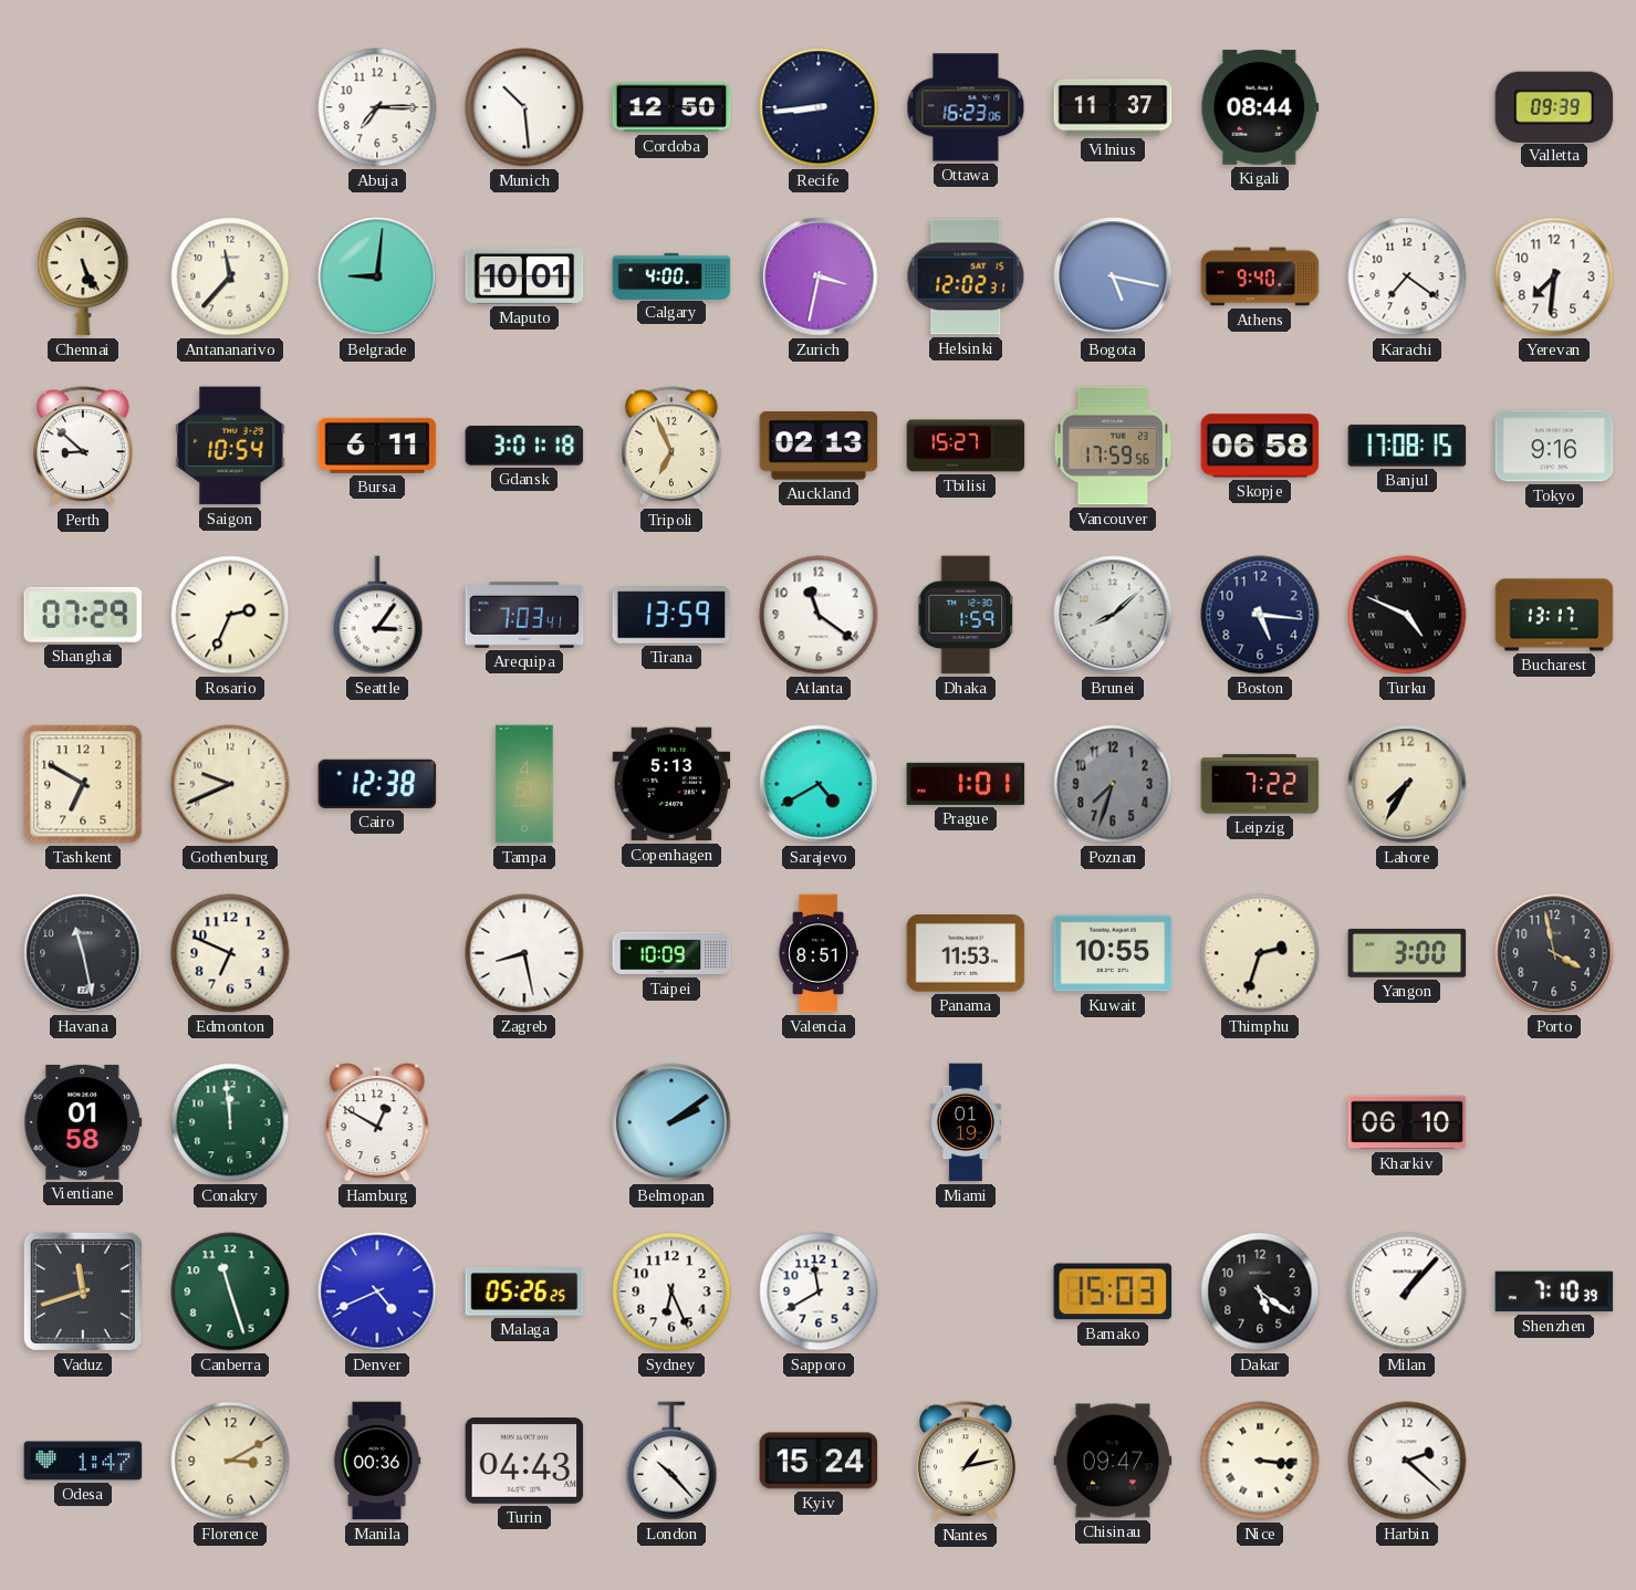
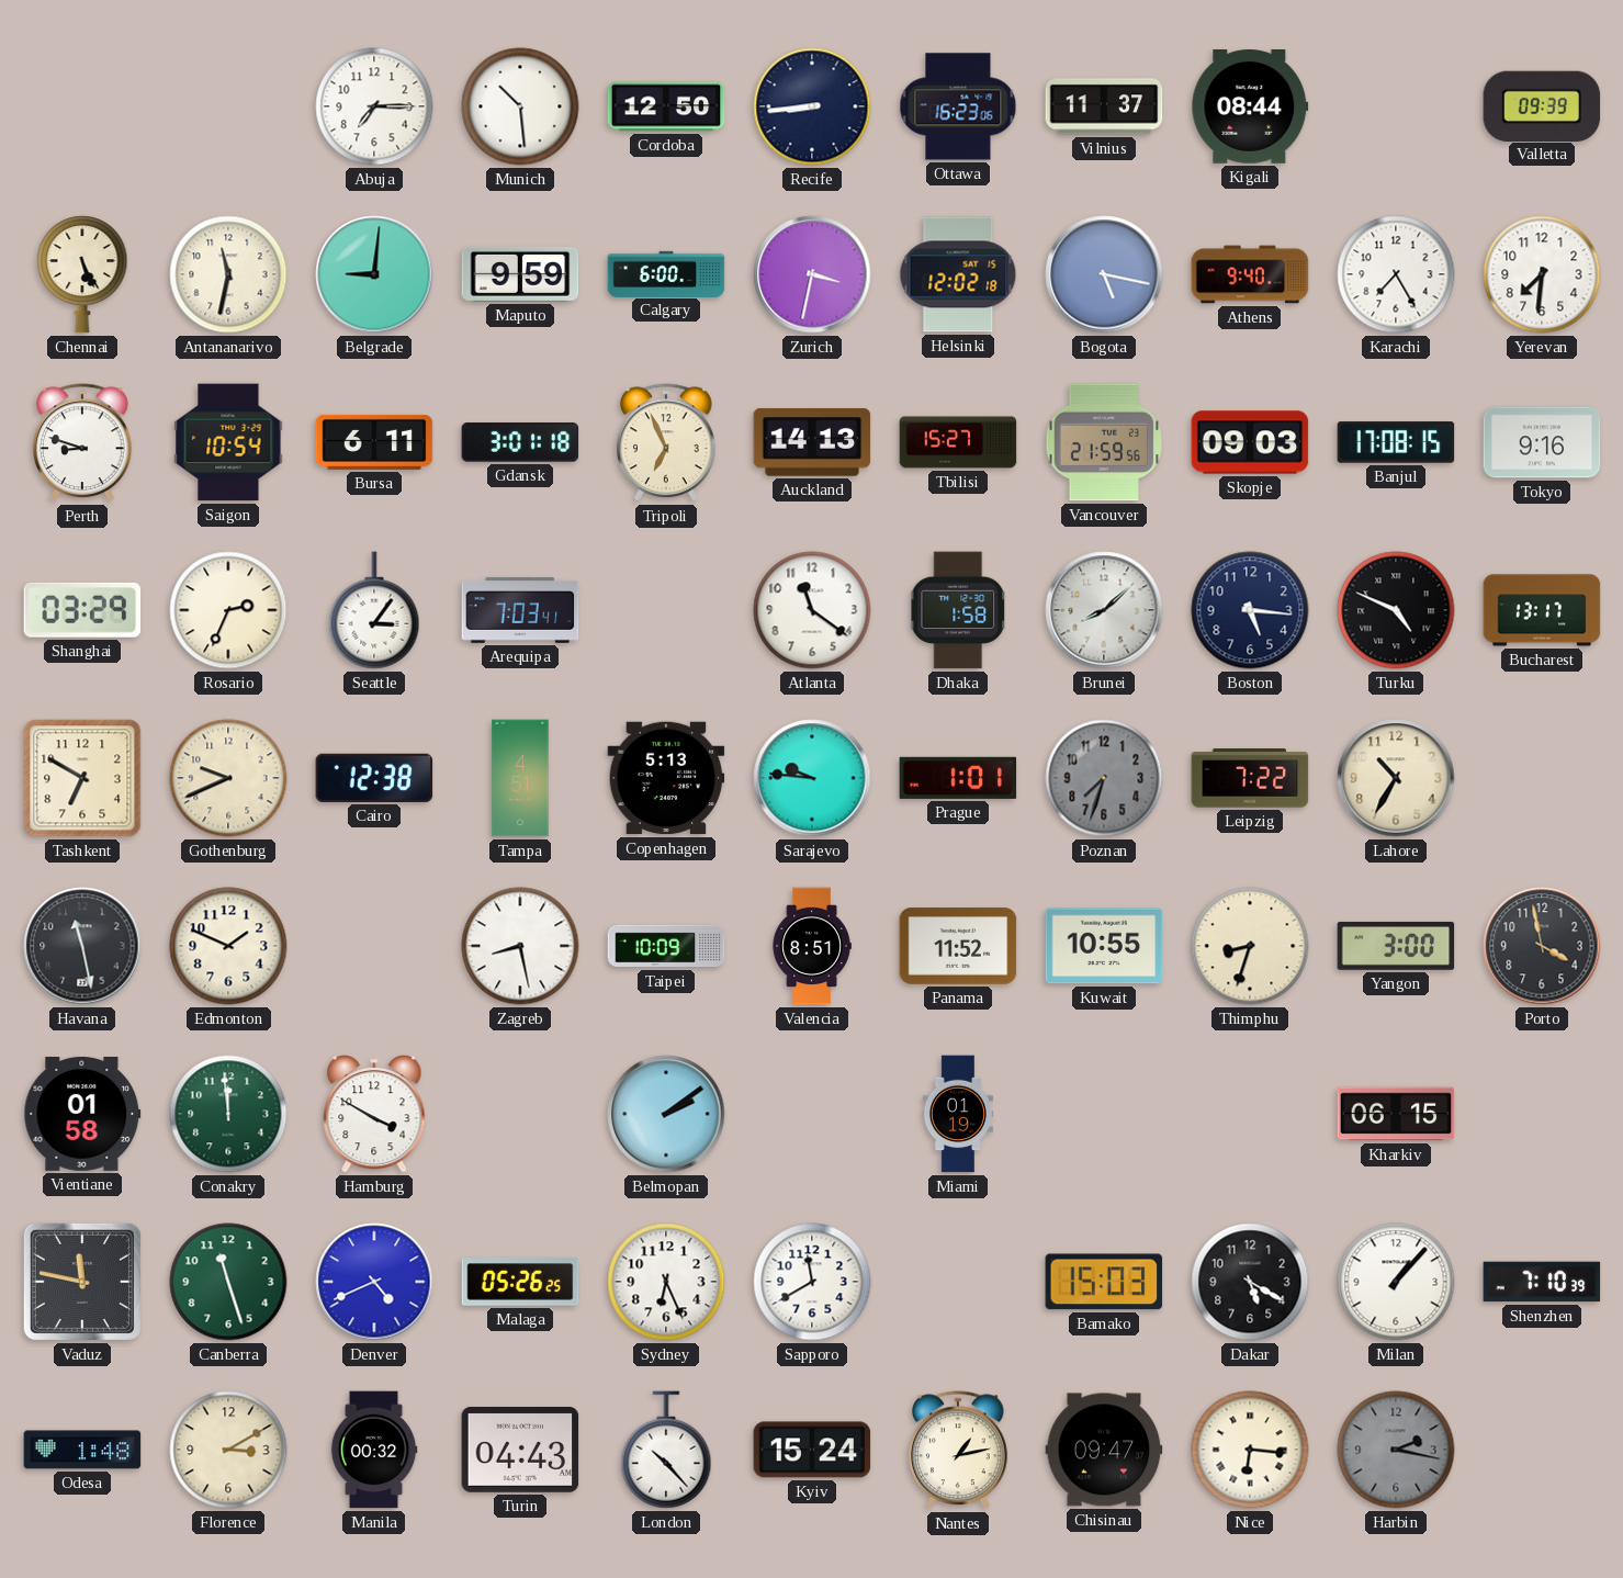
Antananarivo: 11:37 -> 11:32 (228, 274)
Maputo: 10:01 -> 9:59 (520, 274)
Calgary: 4:00 -> 6:00 (666, 273)
Helsinki: 12:02:31 -> 12:02:18 (958, 274)
Karachi: 7:21 -> 7:25 (1396, 274)
Perth: 8:52 -> 8:48 (83, 443)
Auckland: 02:13 -> 14:13 (812, 442)
Vancouver: 17:59 -> 21:59 (1104, 442)
Skopje: 06:58 -> 09:03 (1250, 442)
Shanghai: 07:29 -> 03:29 (82, 610)
Tirana: 13:59 -> none (671, 615)
Dhaka: 1:59 -> 1:58 (958, 610)
Sarajevo: 4:40 -> 9:46 (812, 778)
Lahore: 7:35 -> 10:35 (1396, 778)
Edmonton: 6:49 -> 1:49 (228, 946)
Panama: 11:53 -> 11:52 (958, 946)
Thimphu: 2:33 -> 8:33 (1250, 946)
Hamburg: 12:50 -> 3:50 (374, 1115)
Kharkiv: 06:10 -> 06:15 (1396, 1114)
Vaduz: 11:42 -> 11:47 (82, 1282)
Dakar: 5:21 -> 5:20 (1250, 1282)
Odesa: 1:47 -> 1:48 (82, 1450)
Manila: 00:36 -> 00:32 (374, 1450)
Nice: 3:16 -> 6:16 (1250, 1450)
Harbin: 2:22 -> 2:17 (1396, 1450)
Harbin dial: white -> grey (1396, 1450)
